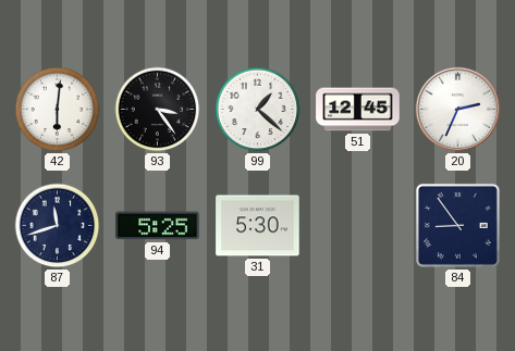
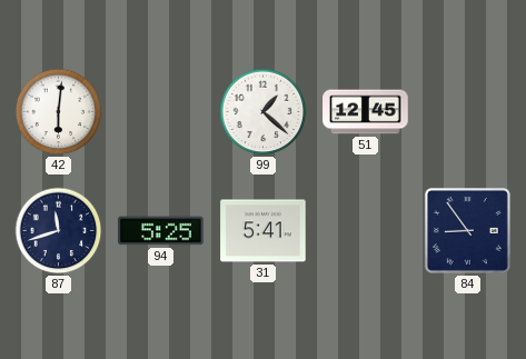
93: 3:24 -> none (158, 110)
20: 2:34 -> none (457, 109)
31: 5:30 -> 5:41 (264, 231)
